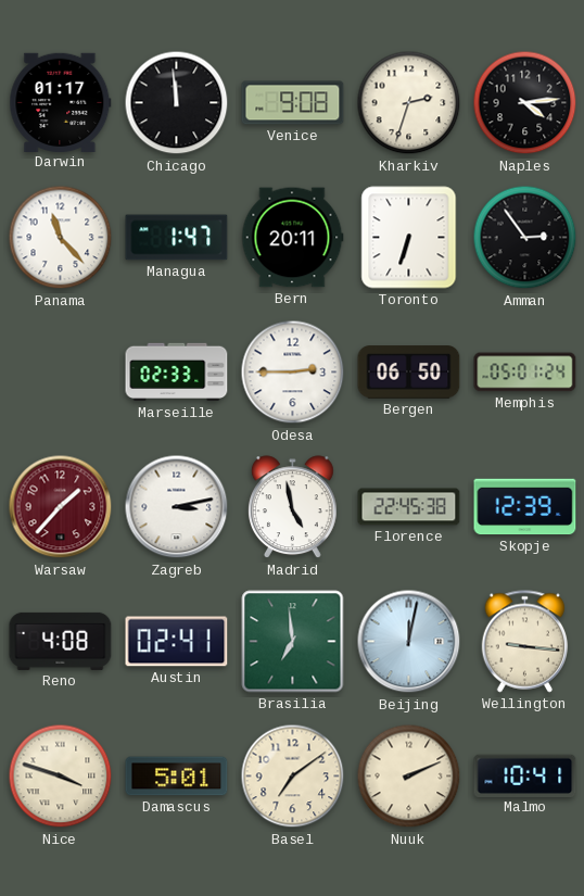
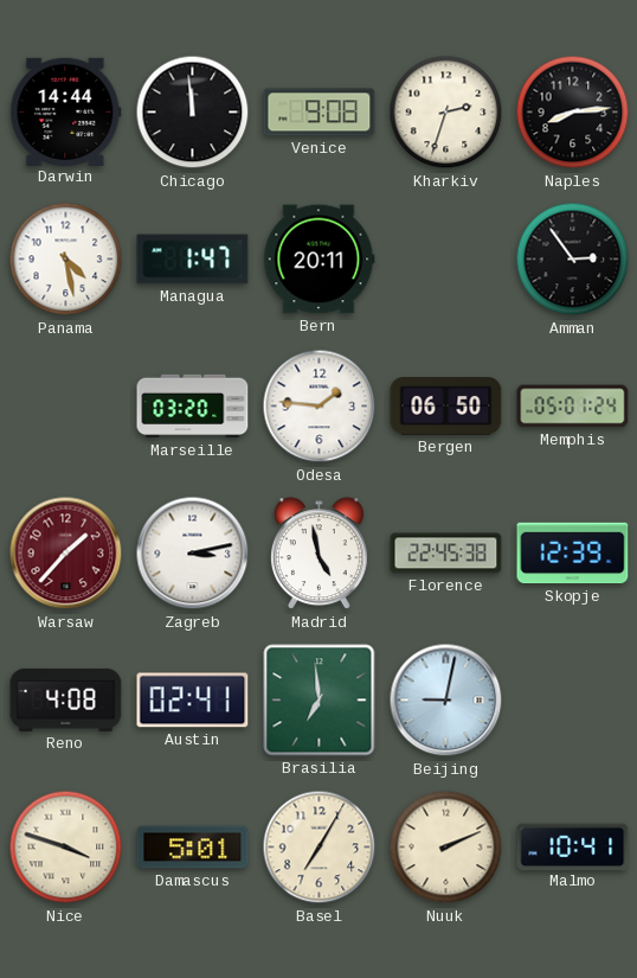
Darwin: 01:17 -> 14:44 (66, 111)
Naples: 4:14 -> 8:14 (573, 113)
Panama: 11:23 -> 4:28 (66, 260)
Toronto: 6:33 -> none (409, 238)
Marseille: 02:33 -> 03:20 (193, 407)
Odesa: 2:45 -> 1:46 (320, 407)
Beijing: 12:02 -> 9:02 (446, 701)
Wellington: 9:16 -> none (525, 642)
Basel: 7:09 -> 7:05 (320, 848)
